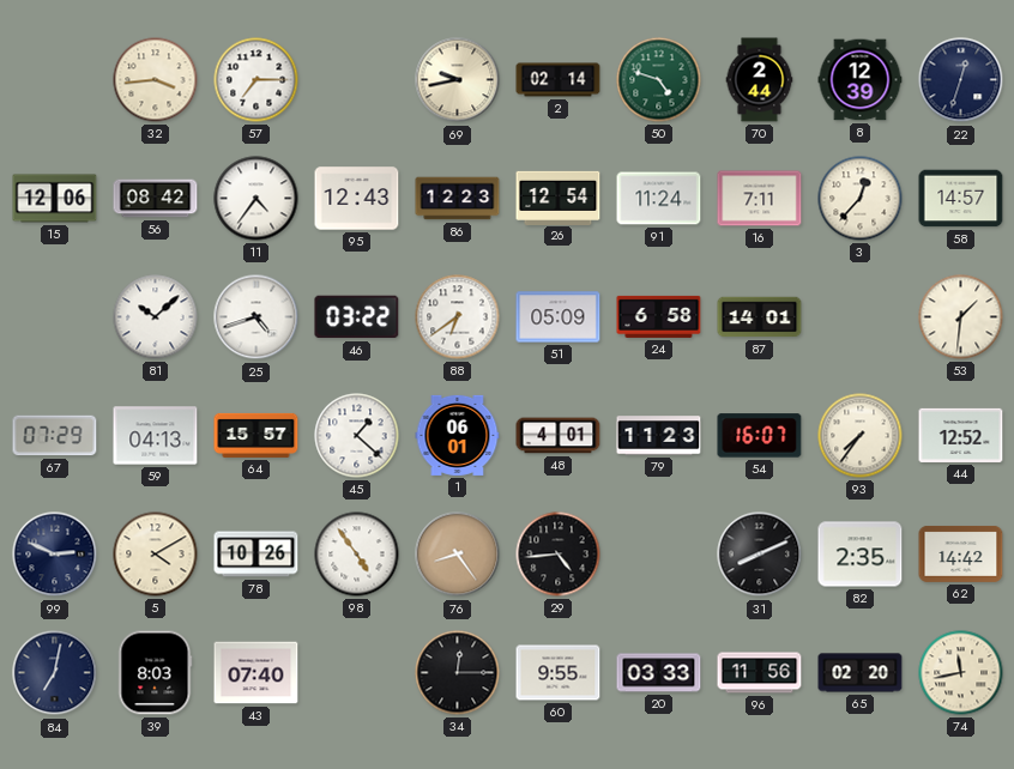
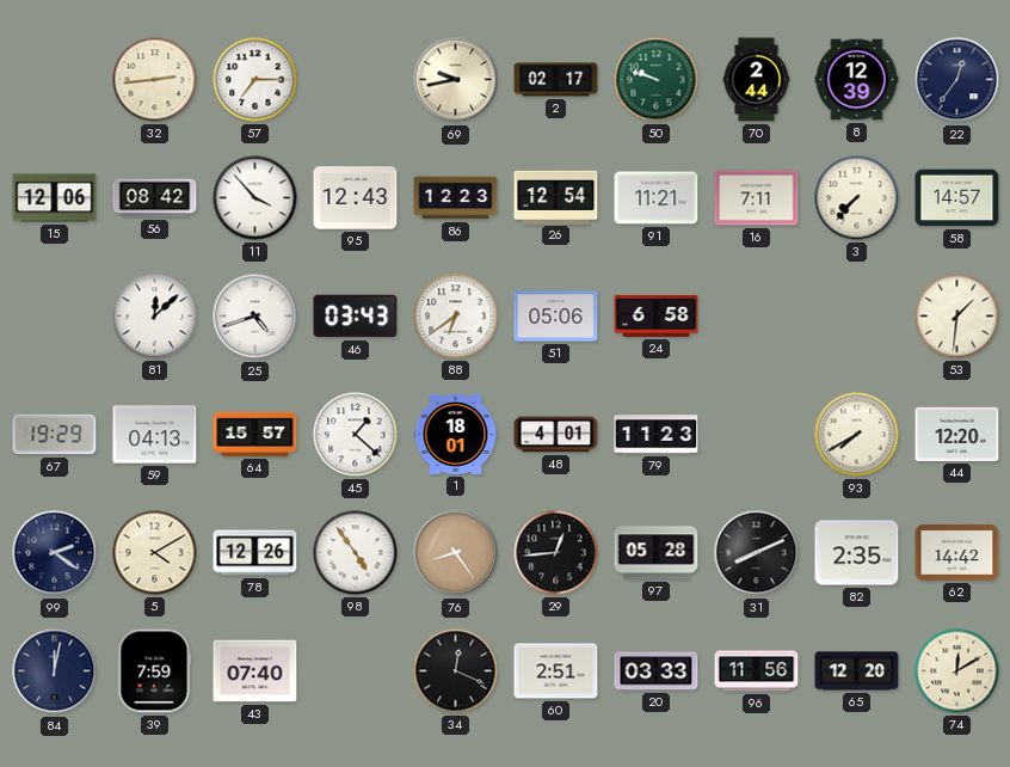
32: 3:44 -> 2:44 (155, 80)
2: 02:14 -> 02:17 (556, 80)
50: 4:48 -> 9:48 (657, 80)
22: 12:33 -> 12:36 (957, 80)
11: 4:36 -> 3:53 (255, 198)
91: 11:24 -> 11:21 (657, 198)
3: 12:37 -> 7:37 (857, 198)
81: 10:08 -> 12:08 (155, 317)
46: 03:22 -> 03:43 (356, 317)
51: 05:09 -> 05:06 (556, 317)
87: 14:01 -> none (760, 317)
67: 07:29 -> 19:29 (55, 435)
1: 06:01 -> 18:01 (456, 434)
54: 16:07 -> none (760, 436)
93: 7:36 -> 7:40 (857, 435)
44: 12:52 -> 12:20 (957, 434)
99: 2:49 -> 2:21 (55, 553)
78: 10:26 -> 12:26 (255, 553)
29: 4:44 -> 12:44 (556, 553)
97: none -> 05:28 (657, 553)
84: 7:02 -> 12:02 (55, 671)
39: 8:03 -> 7:59 (155, 671)
34: 12:15 -> 12:19 (456, 671)
60: 9:55 -> 2:51 (556, 671)
65: 02:20 -> 12:20 (857, 671)
74: 11:43 -> 12:10 (957, 671)
